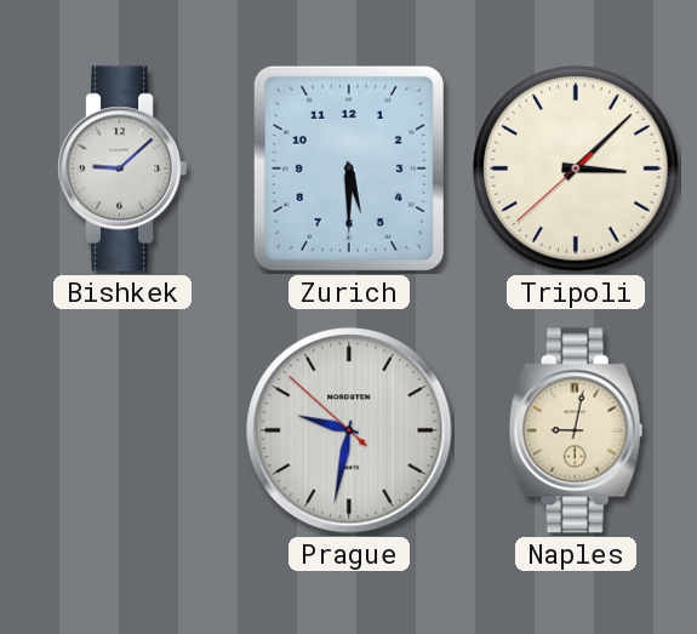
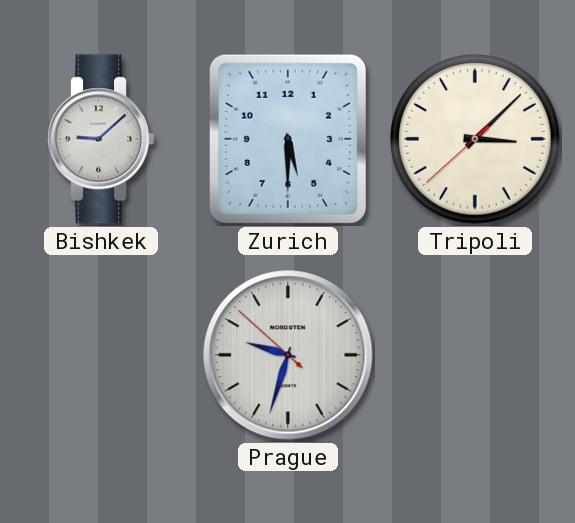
Prague: 9:31 -> 9:32 (288, 355)
Naples: 9:02 -> none (576, 430)
